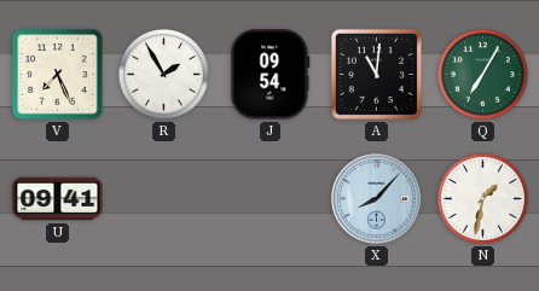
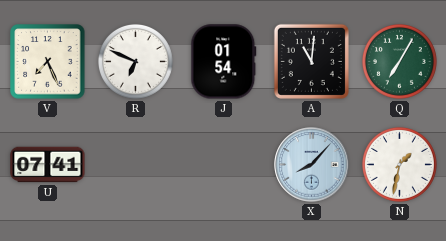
R: 1:55 -> 6:49 (135, 61)
J: 09:54 -> 01:54 (224, 62)
U: 09:41 -> 07:41 (48, 165)
